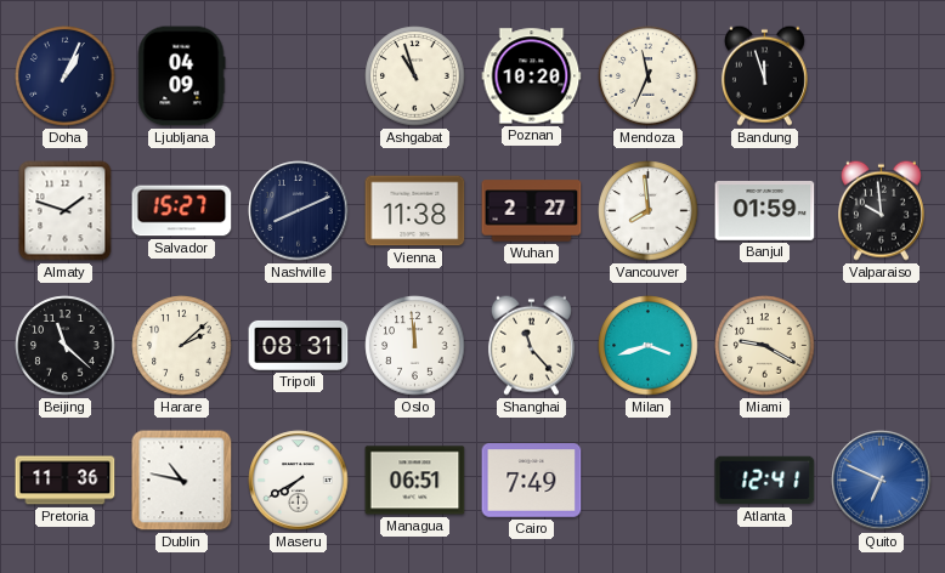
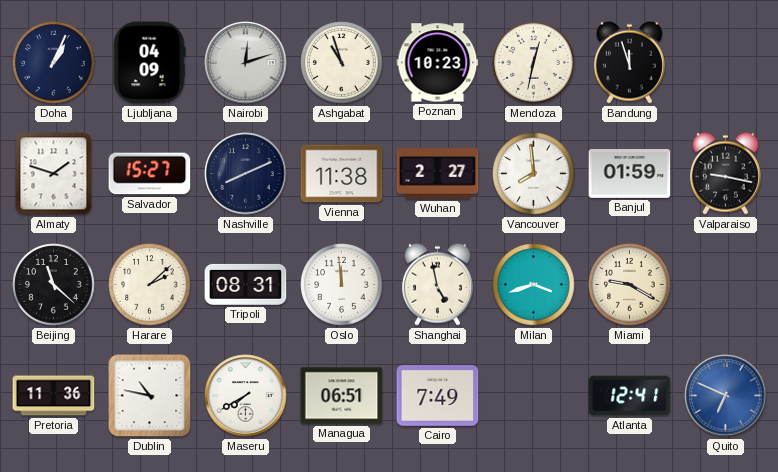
Nairobi: none -> 12:12 (246, 63)
Poznan: 10:20 -> 10:23 (438, 63)
Mendoza: 11:34 -> 12:32 (534, 63)
Valparaiso: 9:59 -> 9:17 (725, 173)
Shanghai: 11:23 -> 4:58 (437, 284)
